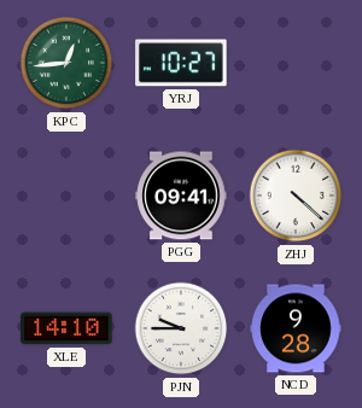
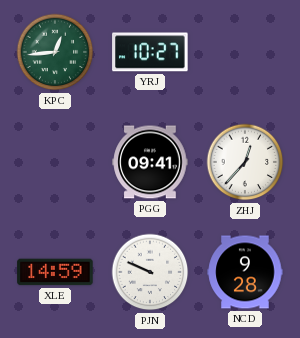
ZHJ: 4:22 -> 12:37 (245, 162)
XLE: 14:10 -> 14:59 (55, 272)
PJN: 9:45 -> 9:49 (150, 272)
